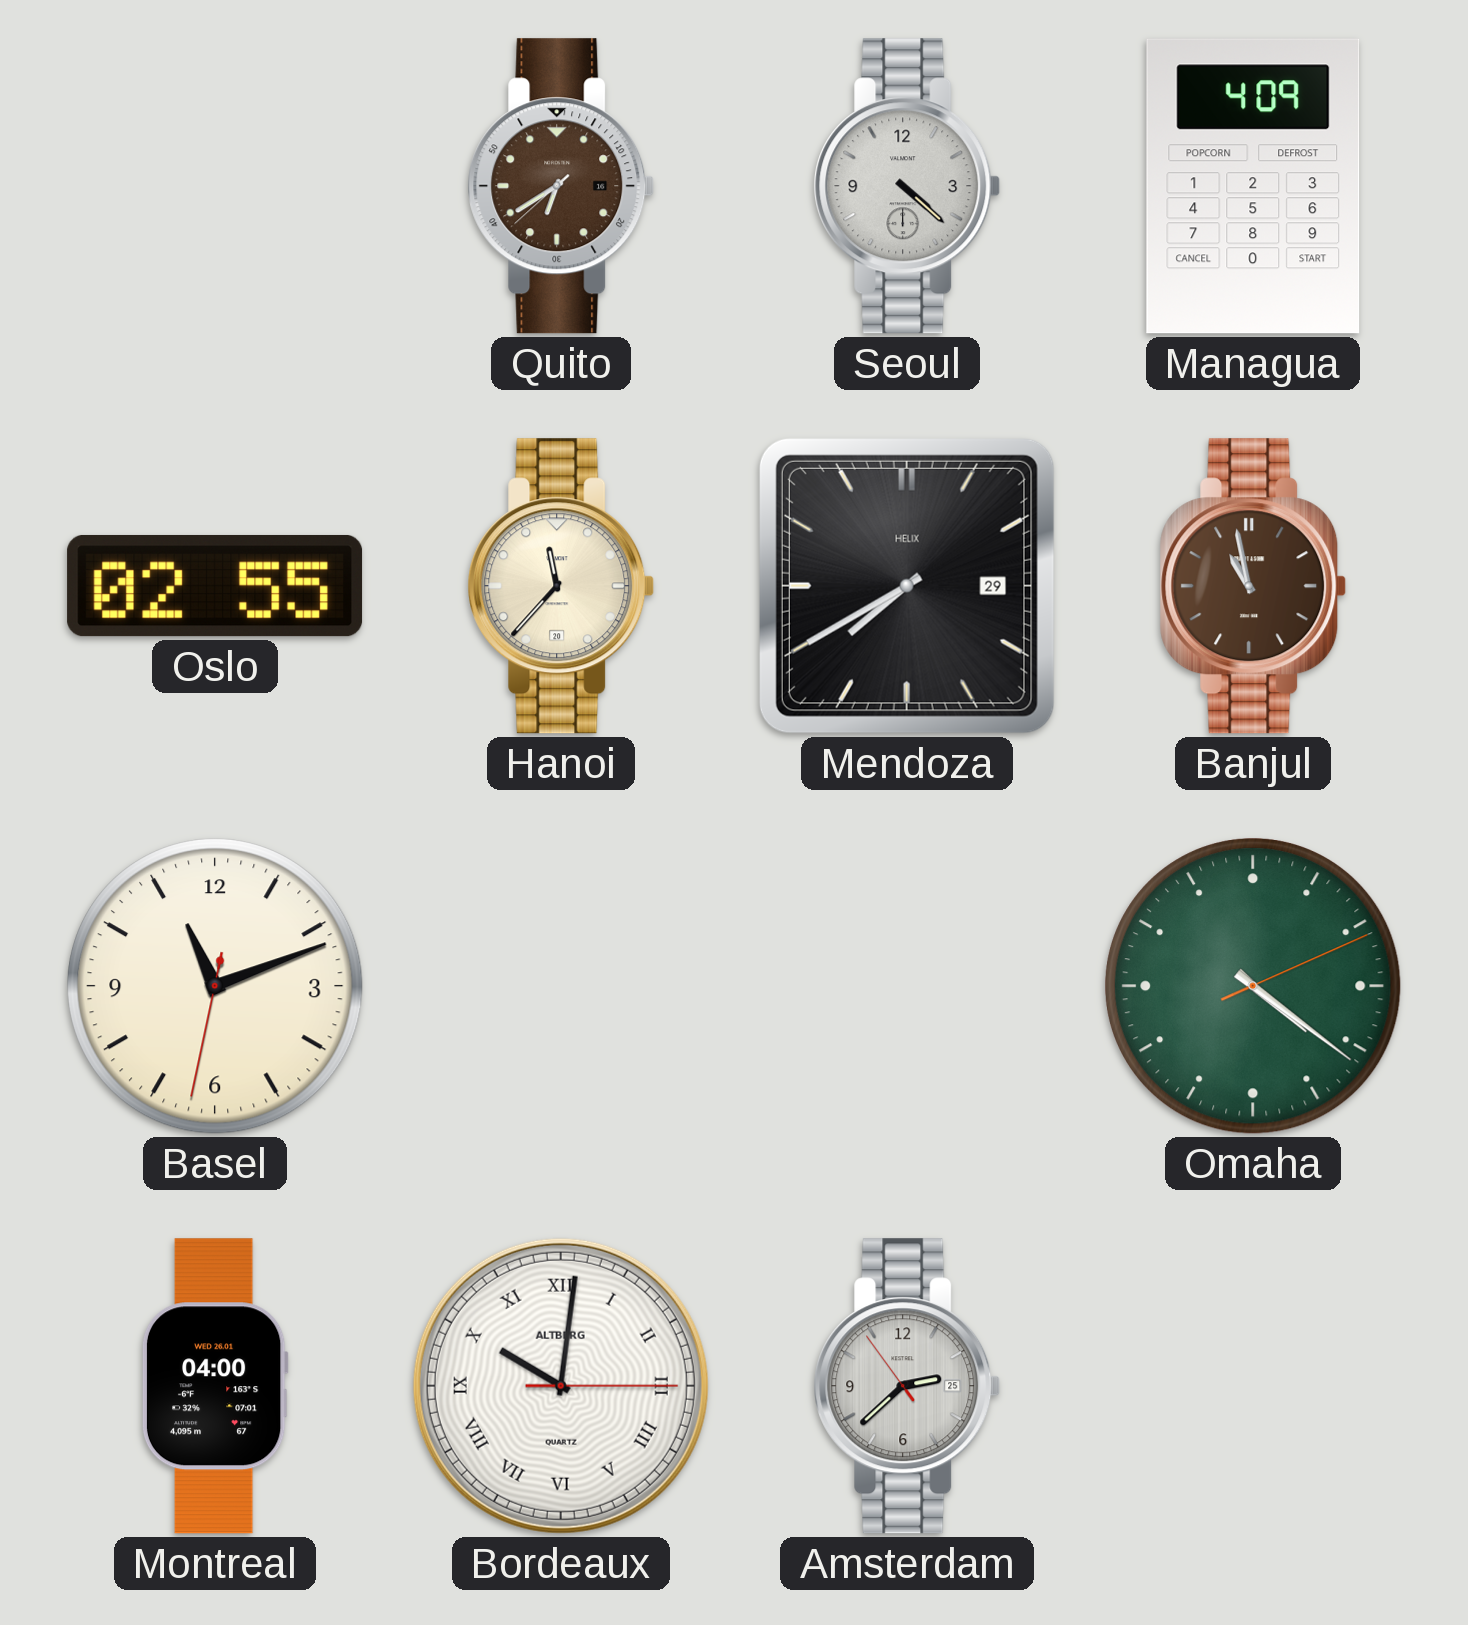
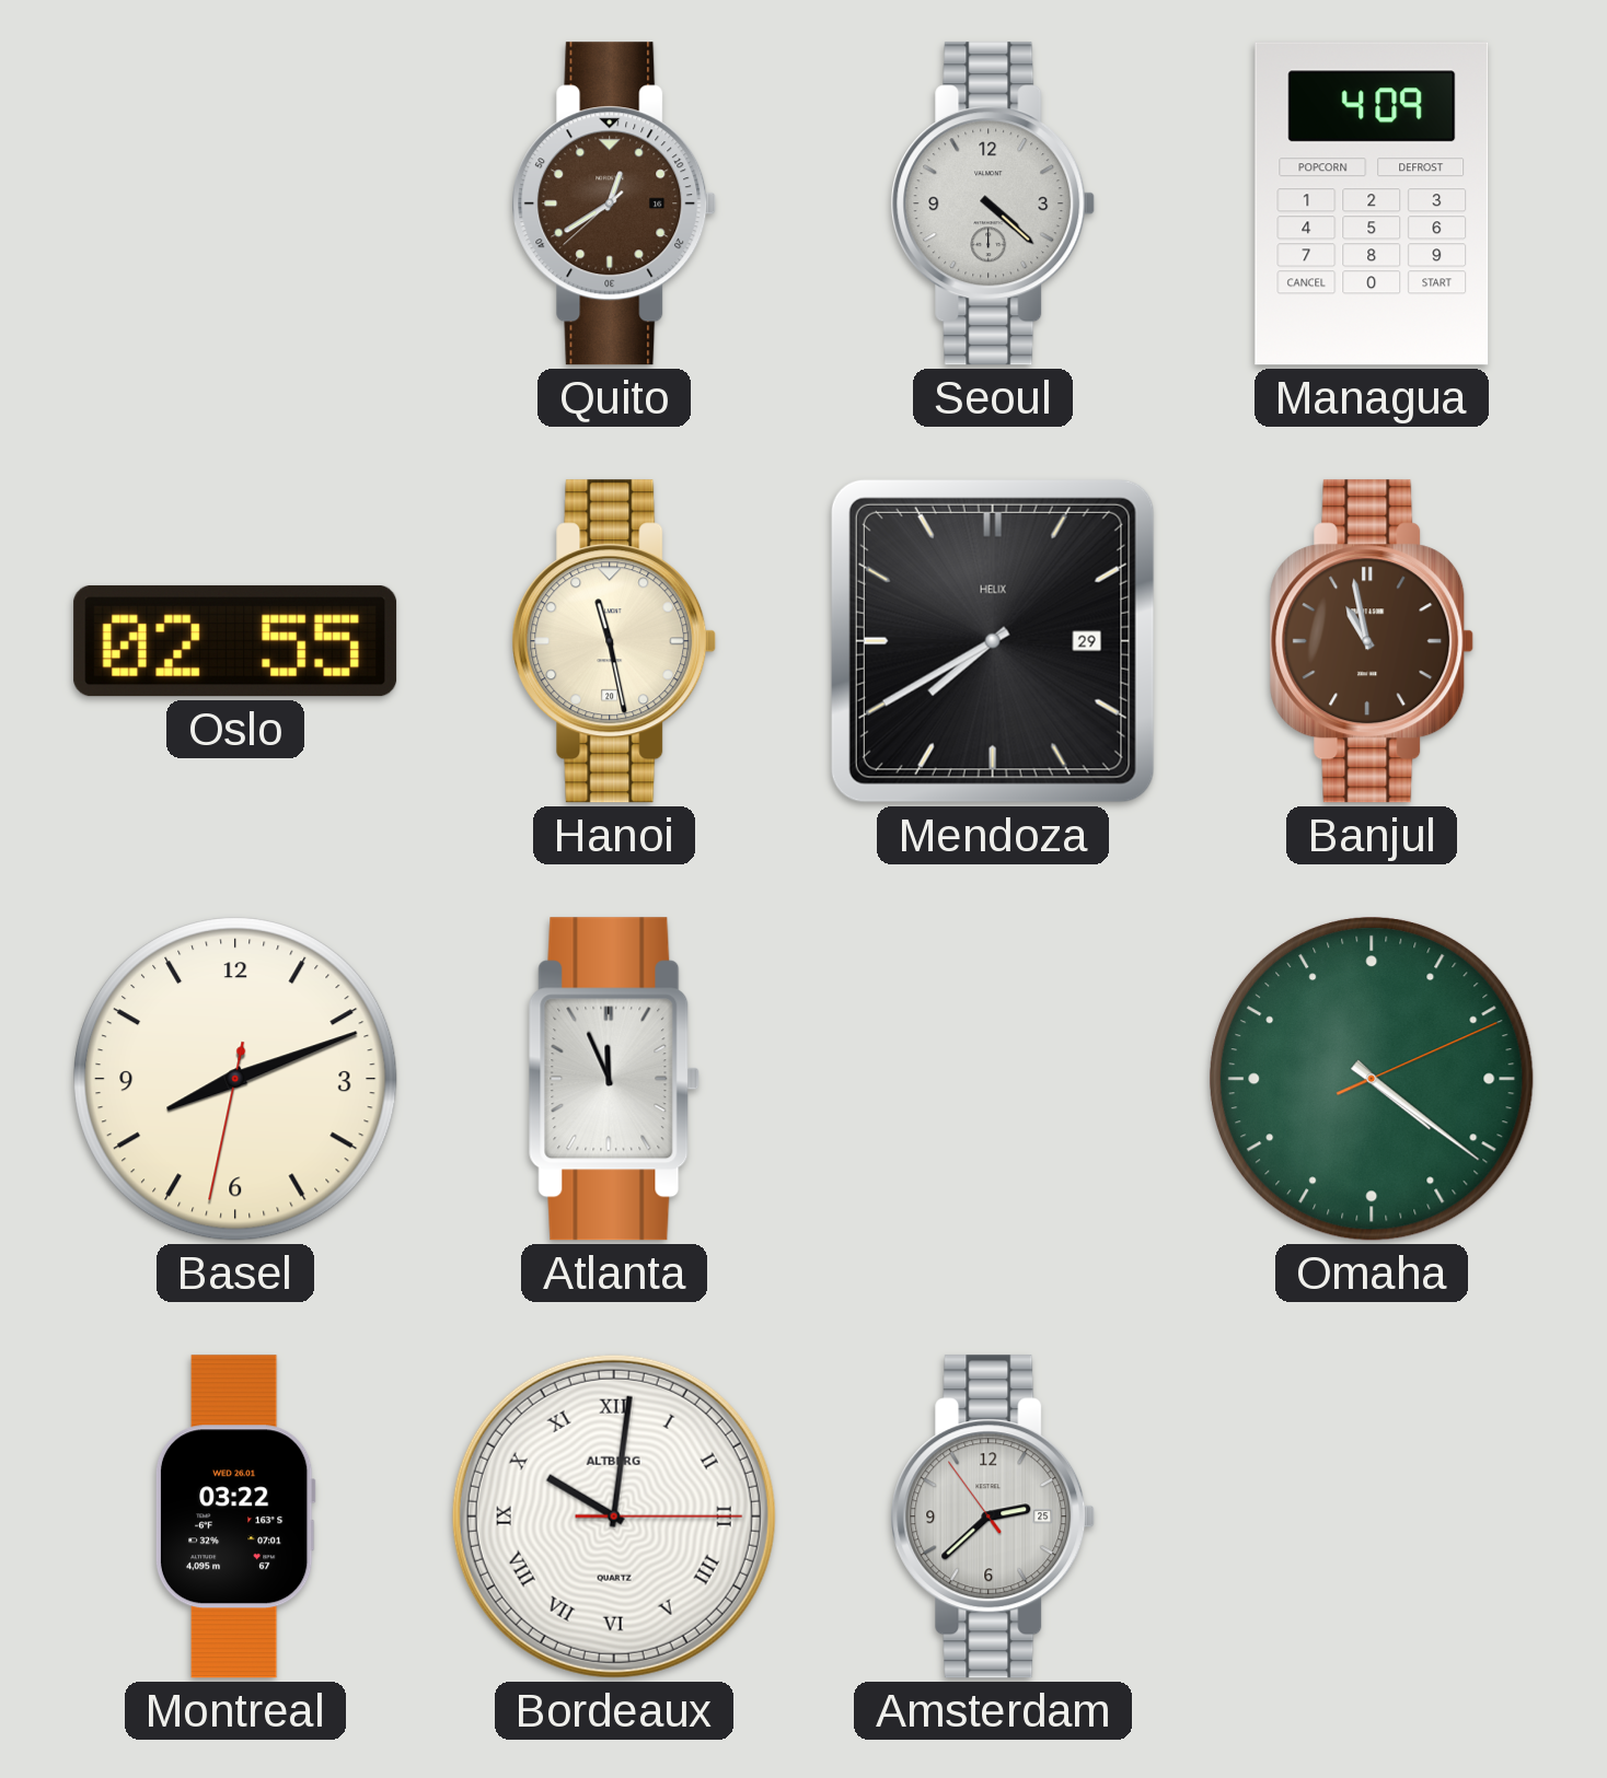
Quito: 6:39 -> 12:39 (614, 204)
Hanoi: 11:37 -> 11:28 (614, 641)
Basel: 11:11 -> 8:11 (235, 1079)
Atlanta: none -> 11:56 (614, 1079)
Montreal: 04:00 -> 03:22 (235, 1516)
